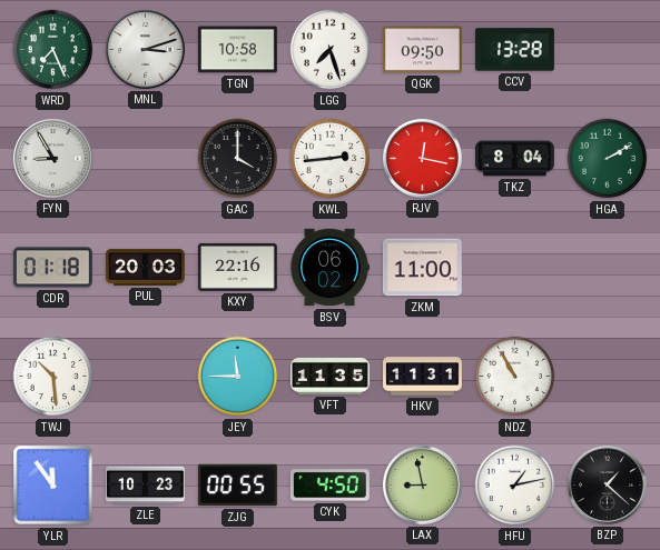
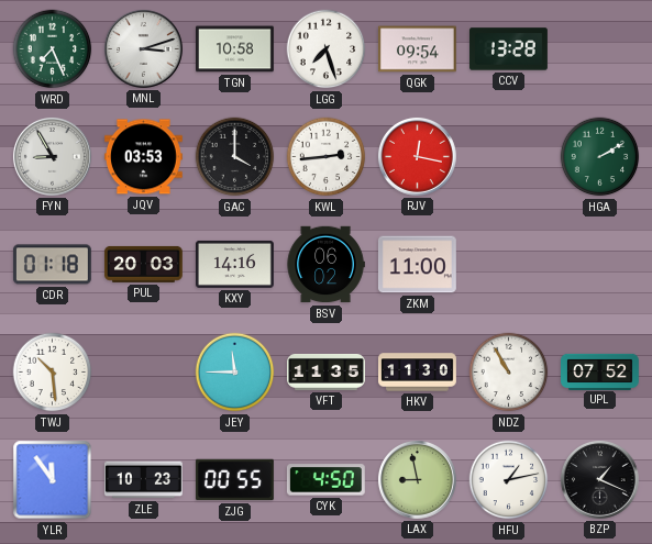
QGK: 09:50 -> 09:54 (417, 49)
JQV: none -> 03:53 (143, 157)
TKZ: 8:04 -> none (515, 159)
KXY: 22:16 -> 14:16 (234, 264)
HKV: 11:31 -> 11:30 (418, 373)
UPL: none -> 07:52 (600, 371)
BZP: 1:22 -> 1:19 (599, 479)
